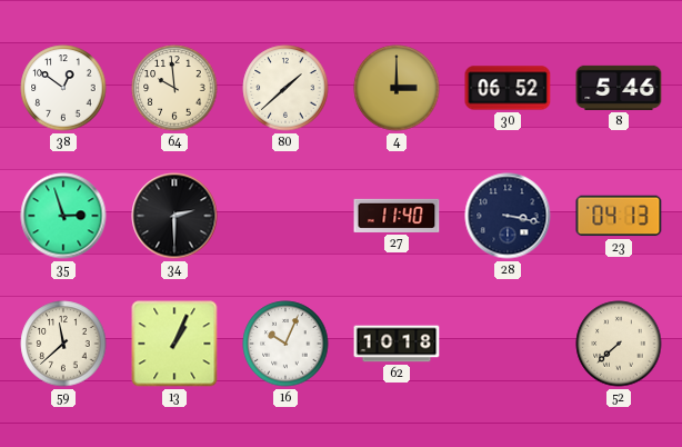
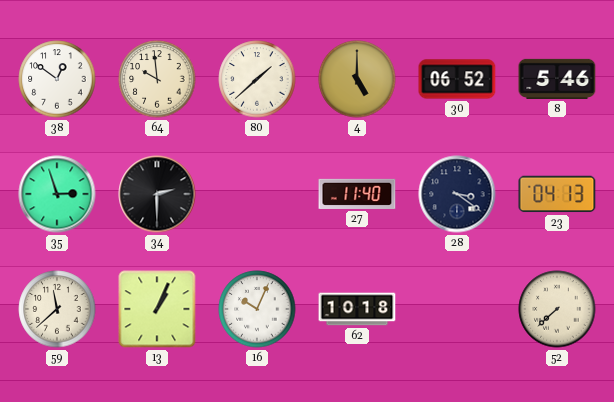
4: 3:00 -> 5:00 (357, 79)
28: 3:17 -> 3:21 (457, 194)
